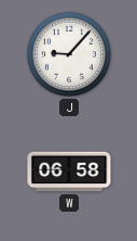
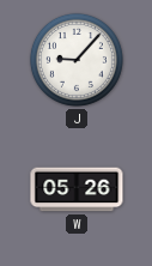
W: 06:58 -> 05:26 (77, 189)
